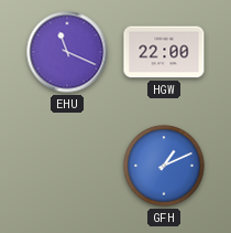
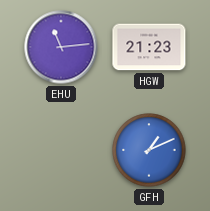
EHU: 11:19 -> 11:14 (61, 47)
HGW: 22:00 -> 21:23 (149, 47)
